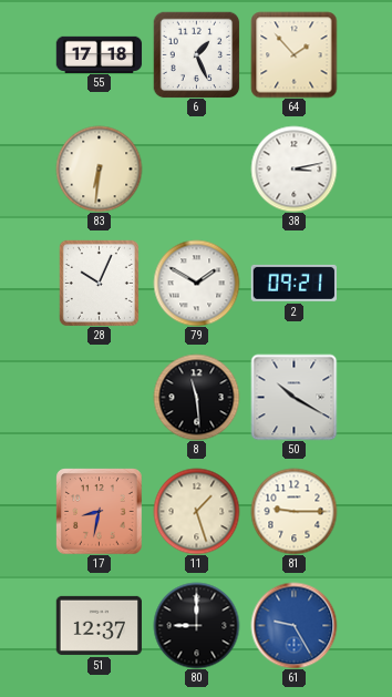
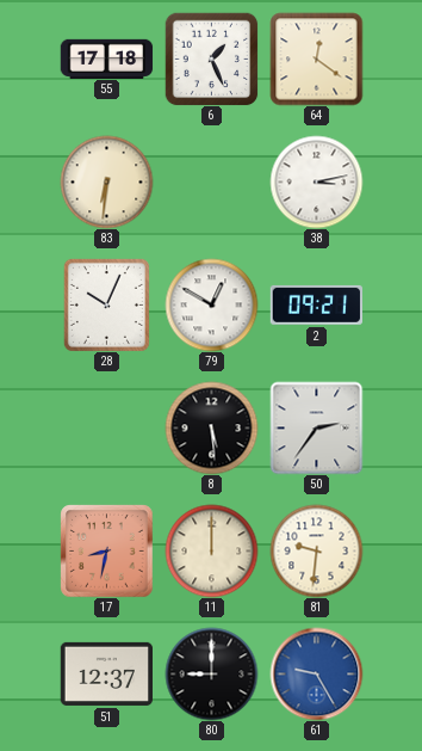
64: 1:53 -> 12:21 (316, 59)
79: 1:50 -> 12:50 (211, 304)
8: 11:29 -> 5:29 (211, 427)
50: 10:20 -> 2:36 (316, 427)
11: 1:27 -> 12:00 (211, 550)
81: 9:15 -> 9:31 (316, 550)
